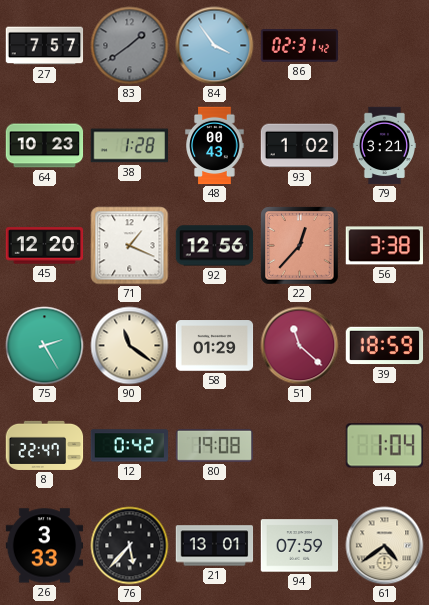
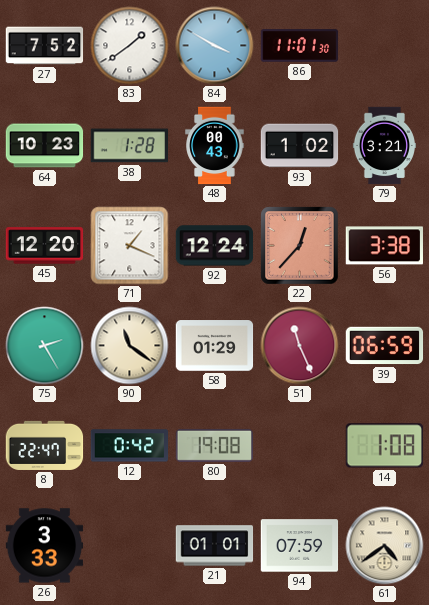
27: 7:57 -> 7:52 (45, 46)
83 dial: grey -> white (130, 46)
84: 3:54 -> 3:50 (215, 46)
86: 02:31 -> 11:01 (300, 46)
92: 12:56 -> 12:24 (215, 246)
51: 11:22 -> 11:26 (300, 346)
39: 18:59 -> 06:59 (385, 346)
14: 1:04 -> 1:08 (384, 446)
76: 5:37 -> none (130, 546)
21: 13:01 -> 01:01 (215, 546)
